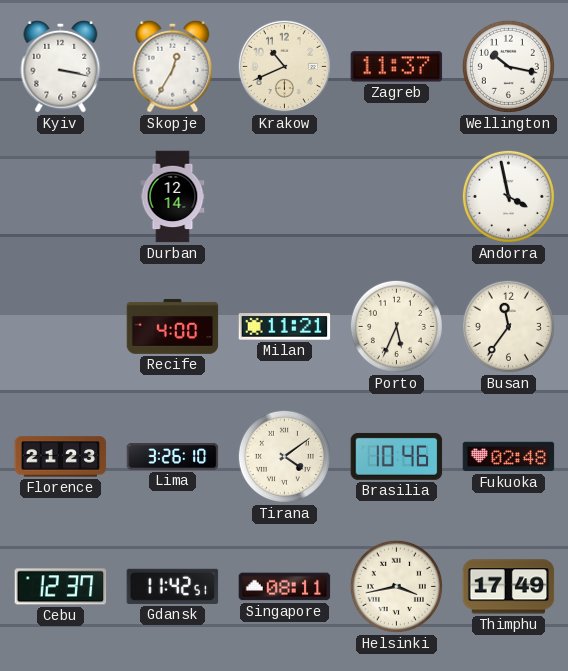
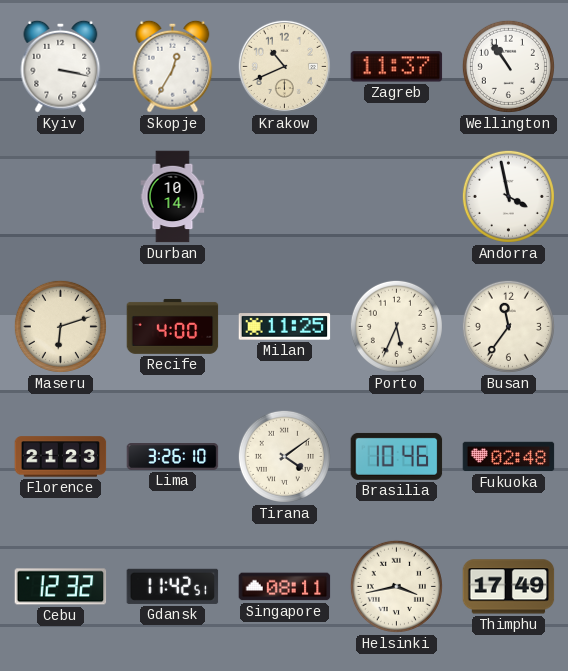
Wellington: 10:17 -> 10:54 (508, 66)
Durban: 12:14 -> 10:14 (173, 197)
Maseru: none -> 6:12 (60, 326)
Milan: 11:21 -> 11:25 (285, 327)
Cebu: 12:37 -> 12:32 (61, 587)
